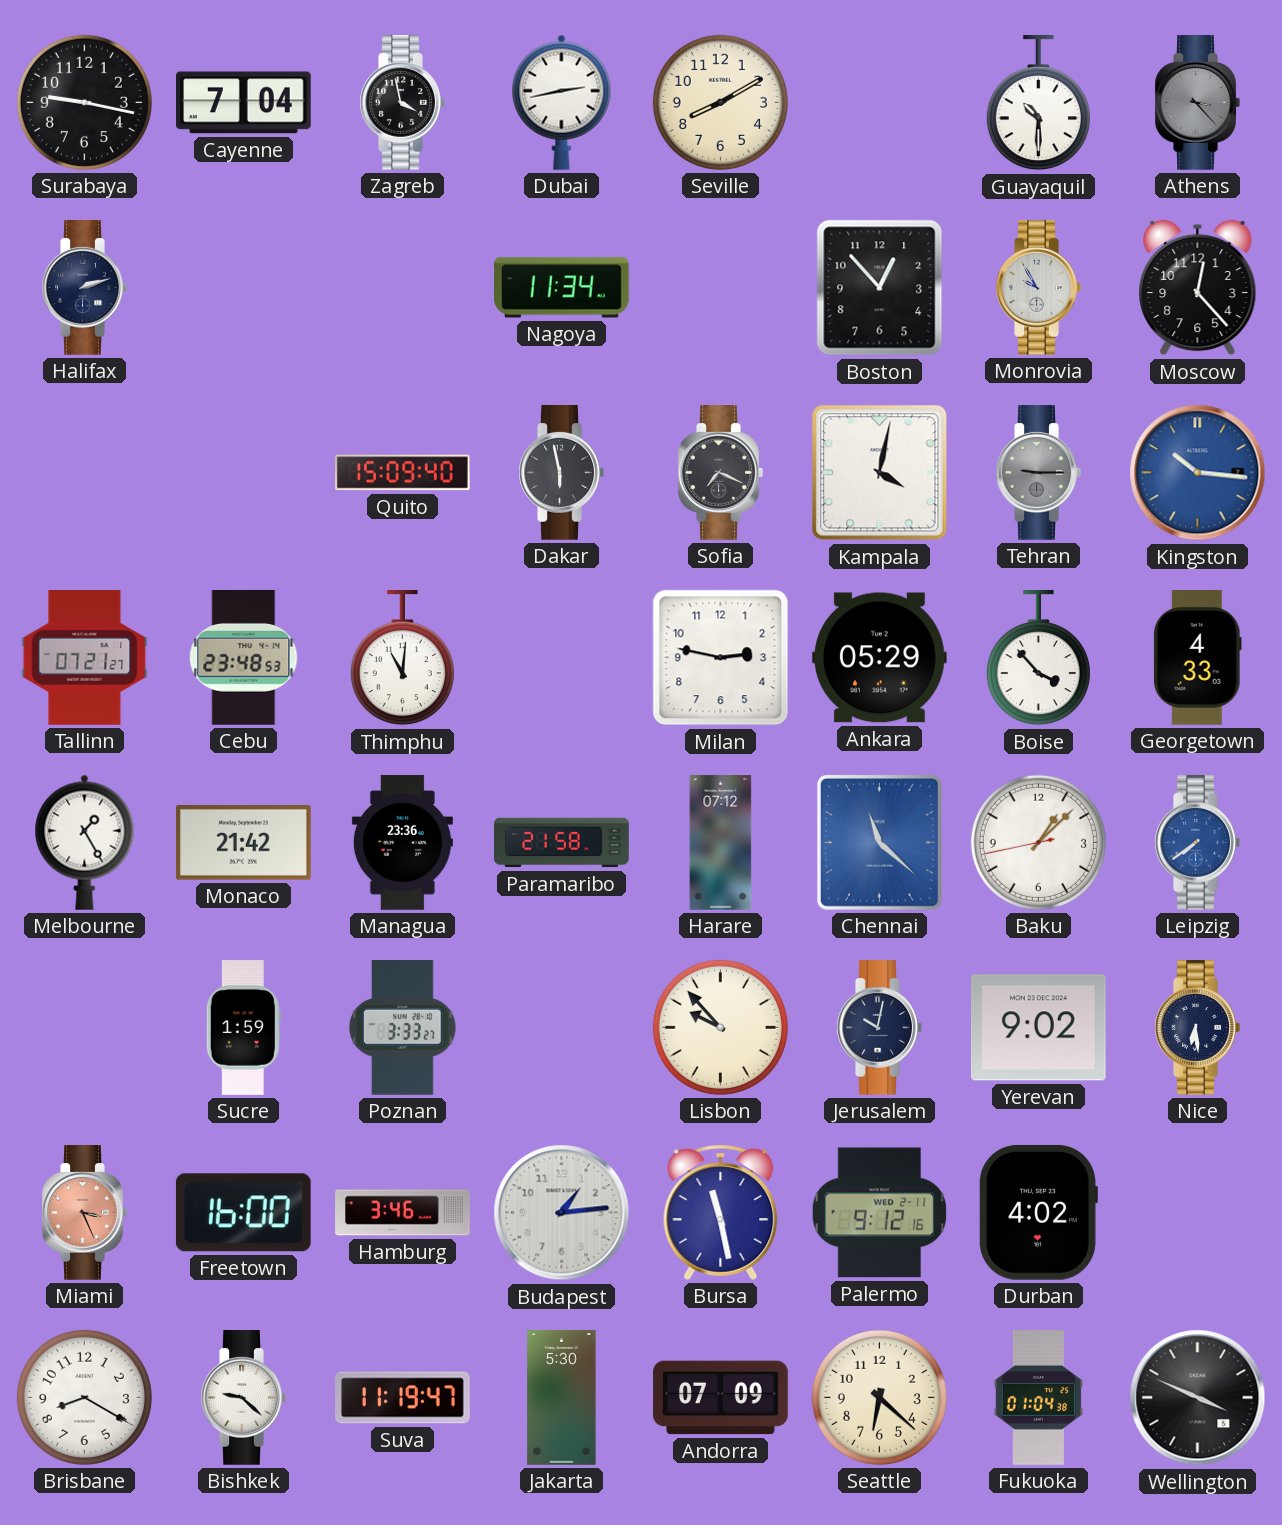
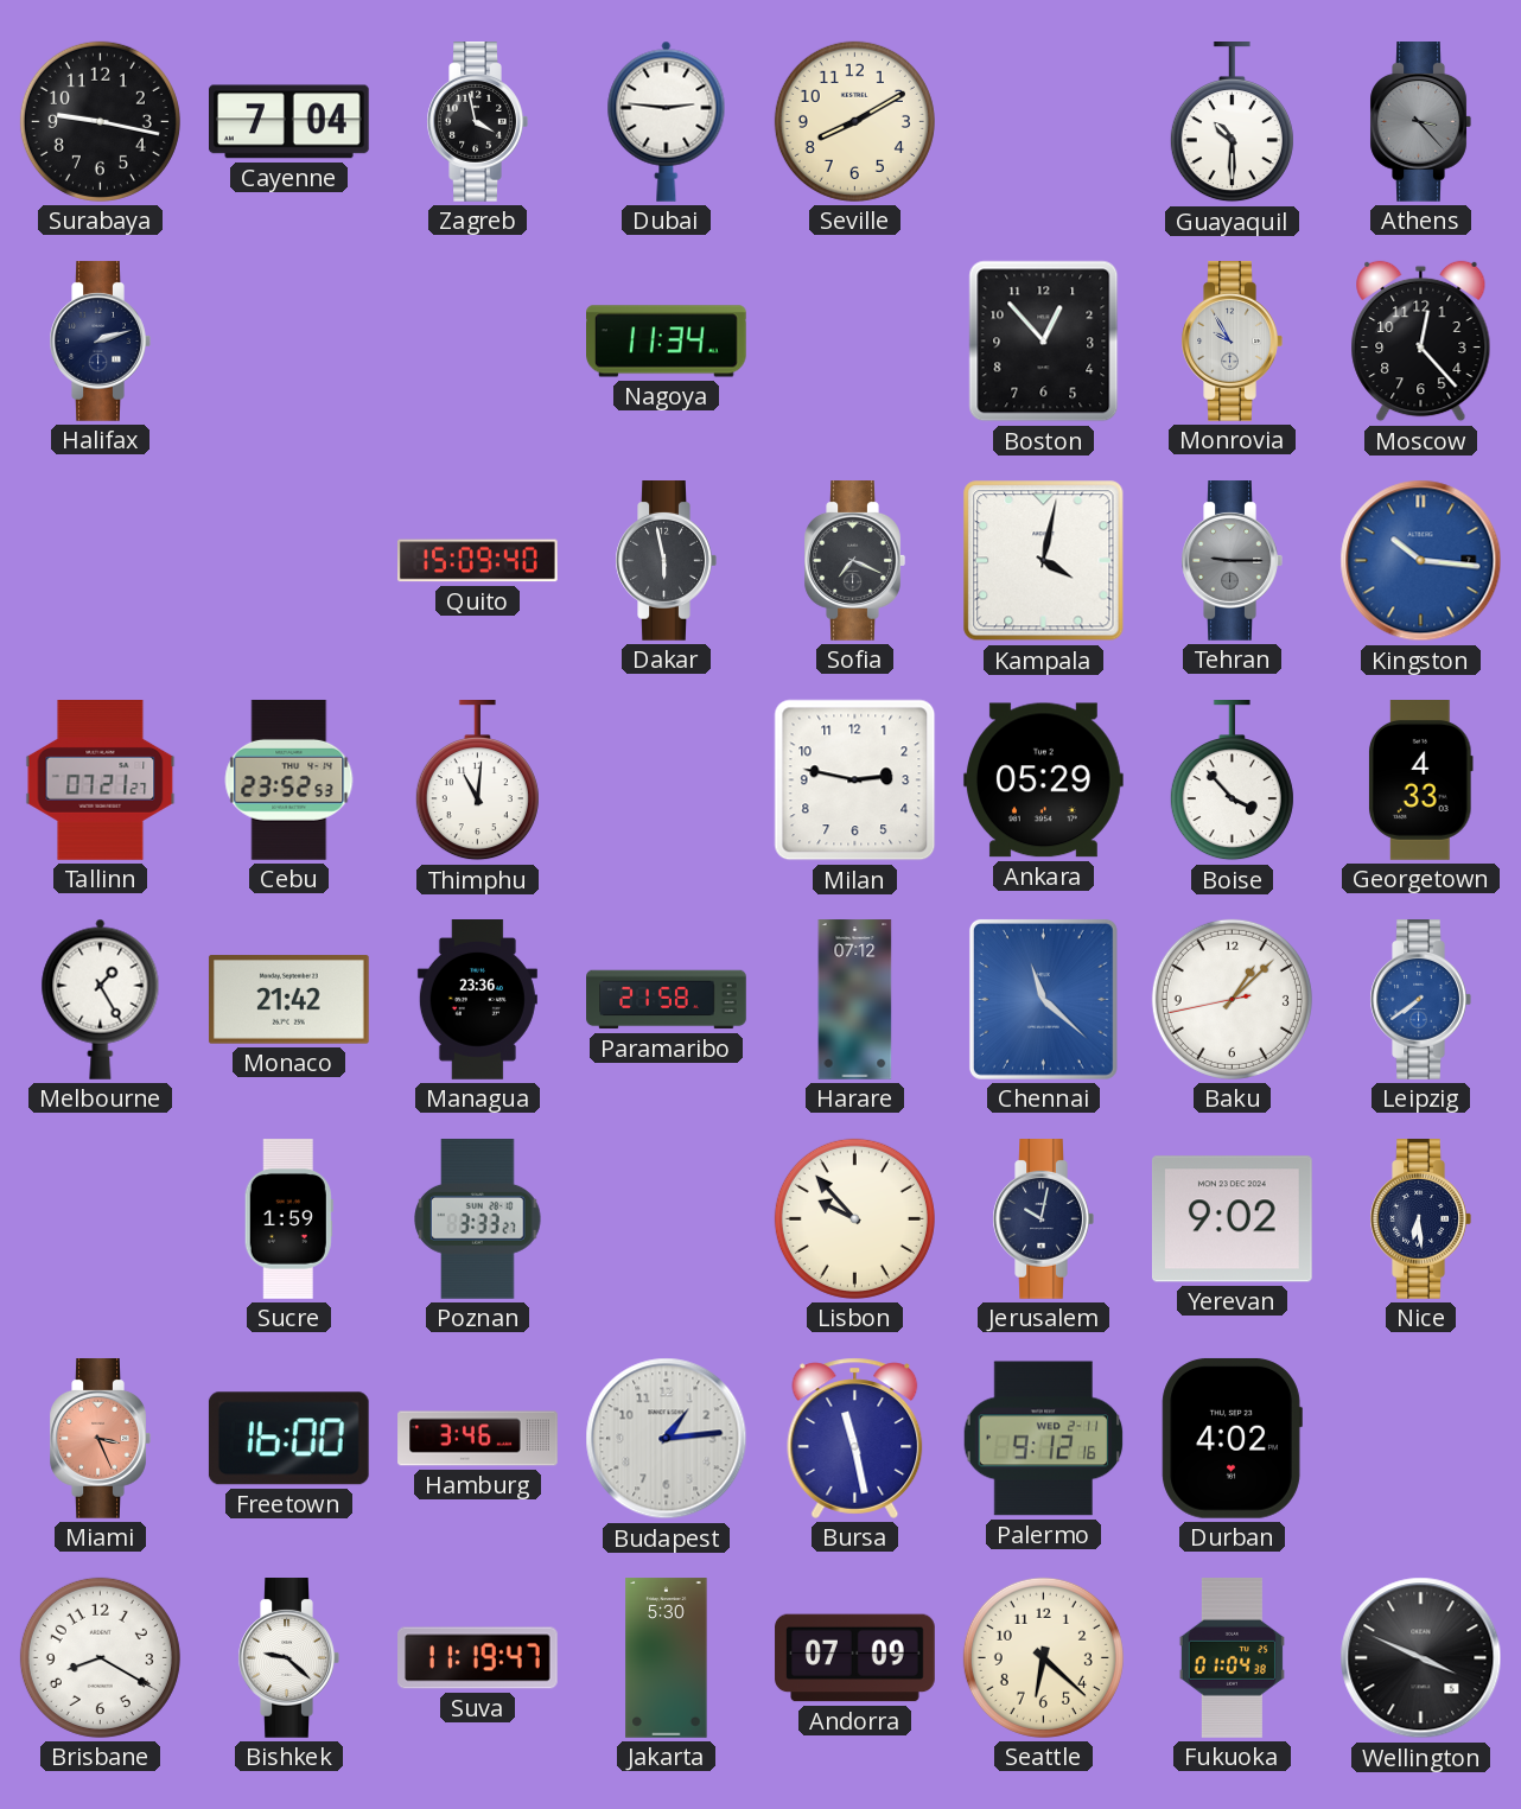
Dubai: 2:43 -> 2:46 (667, 121)
Cebu: 23:48 -> 23:52 (289, 779)
